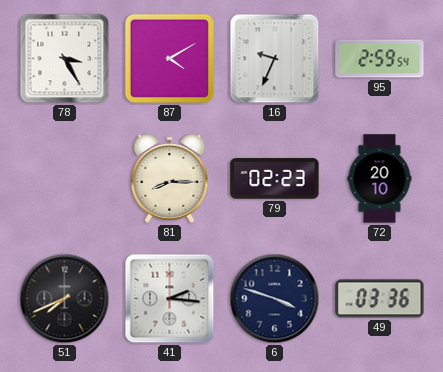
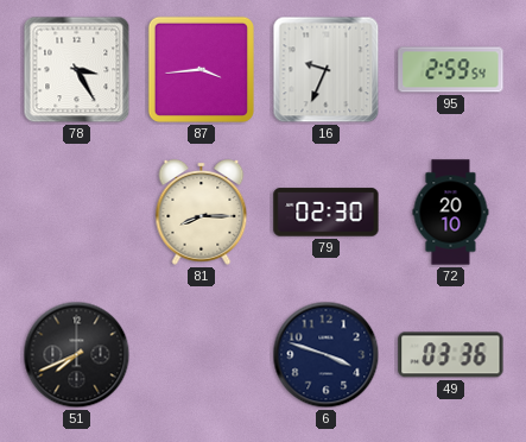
87: 4:10 -> 3:44 (201, 69)
79: 02:23 -> 02:30 (327, 213)
41: 2:16 -> none (170, 299)
